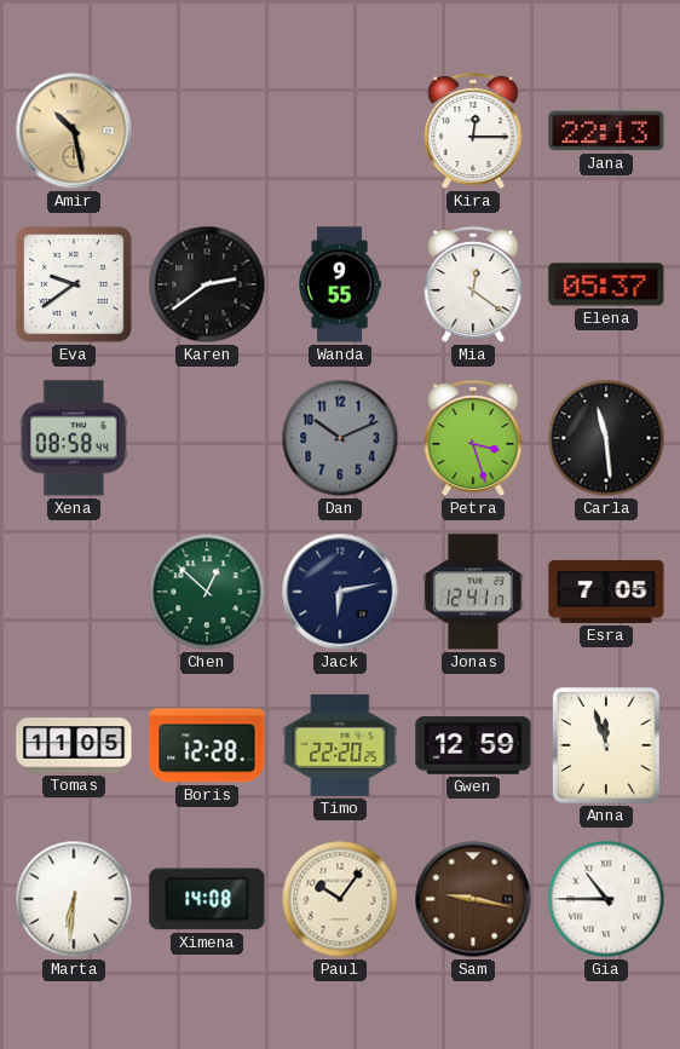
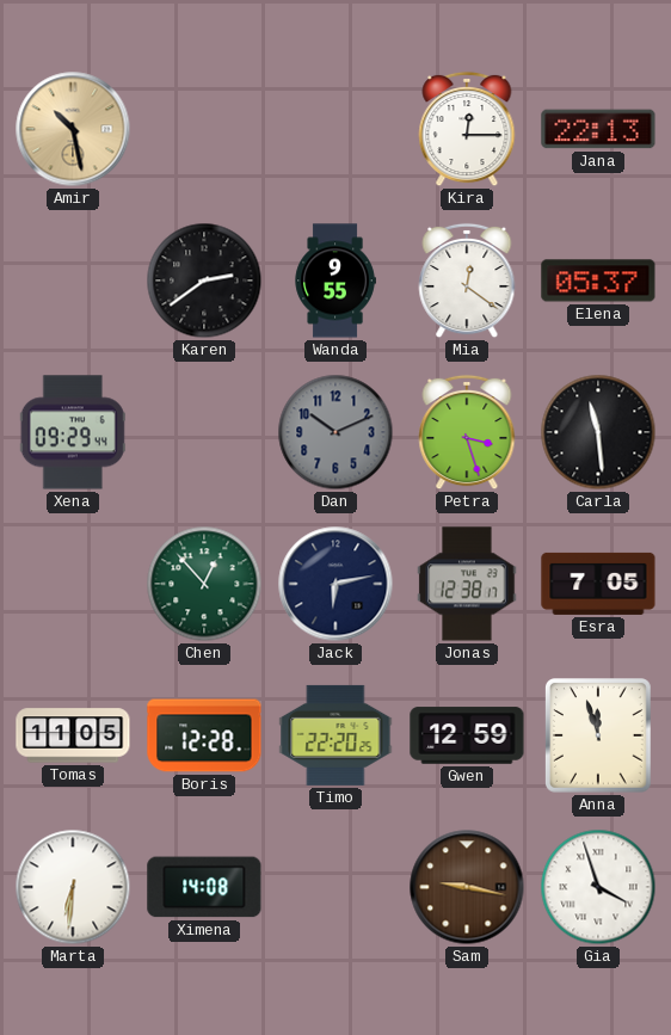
Eva: 9:39 -> none (74, 284)
Xena: 08:58 -> 09:29 (73, 432)
Chen: 12:52 -> 12:53 (204, 584)
Jonas: 12:41 -> 12:38 (467, 584)
Paul: 10:06 -> none (340, 899)
Gia: 10:45 -> 3:57 (598, 887)
